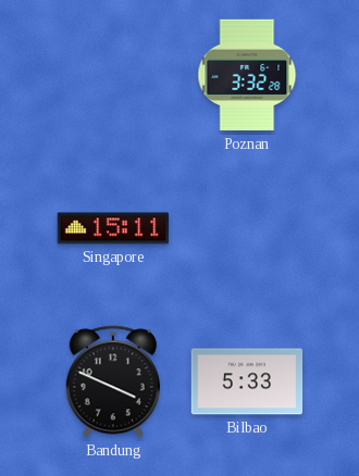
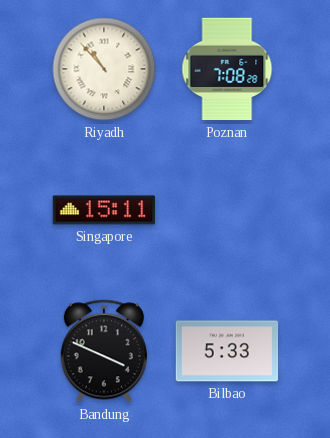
Riyadh: none -> 10:53 (104, 69)
Poznan: 3:32 -> 7:08 (227, 69)
